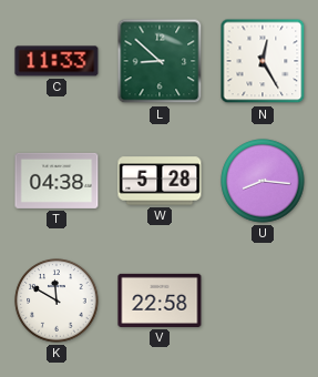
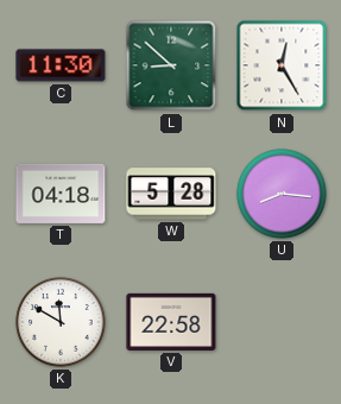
C: 11:33 -> 11:30 (61, 65)
T: 04:38 -> 04:18 (61, 194)
